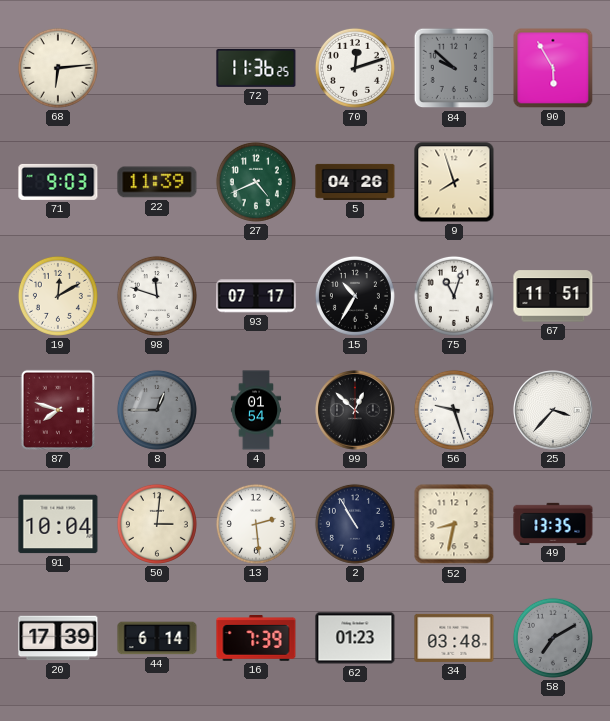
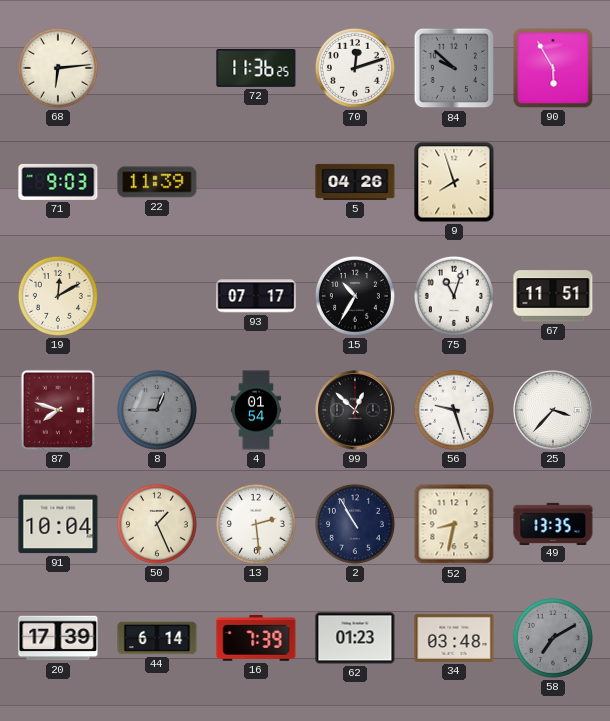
27: 4:41 -> none (256, 182)
98: 11:48 -> none (157, 296)
50: 3:01 -> 1:26 (157, 524)
